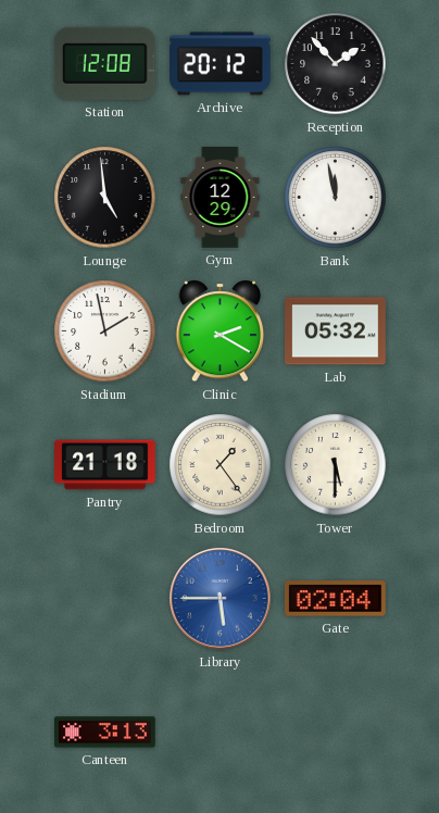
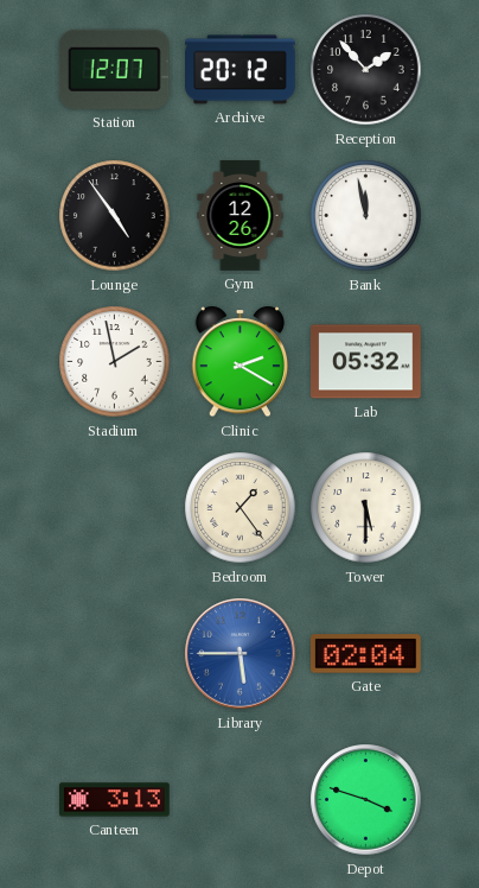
Station: 12:08 -> 12:07 (114, 69)
Lounge: 4:59 -> 4:54 (115, 216)
Gym: 12:29 -> 12:26 (241, 216)
Pantry: 21:18 -> none (105, 465)
Depot: none -> 3:48 (366, 800)
